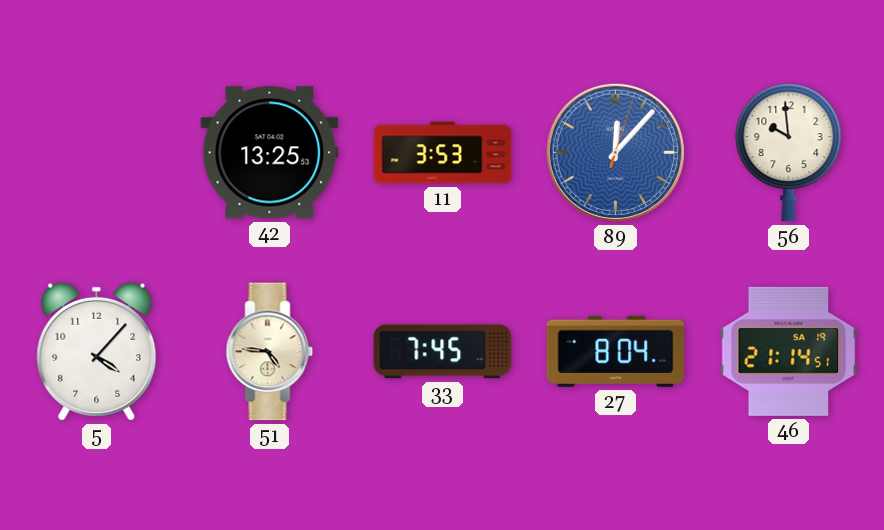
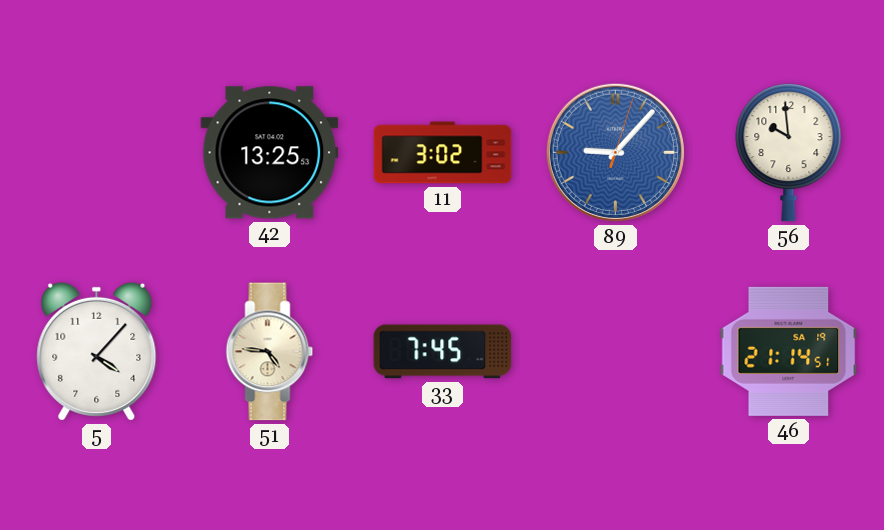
11: 3:53 -> 3:02 (443, 153)
89: 12:07 -> 9:07 (615, 152)
27: 8:04 -> none (616, 351)
